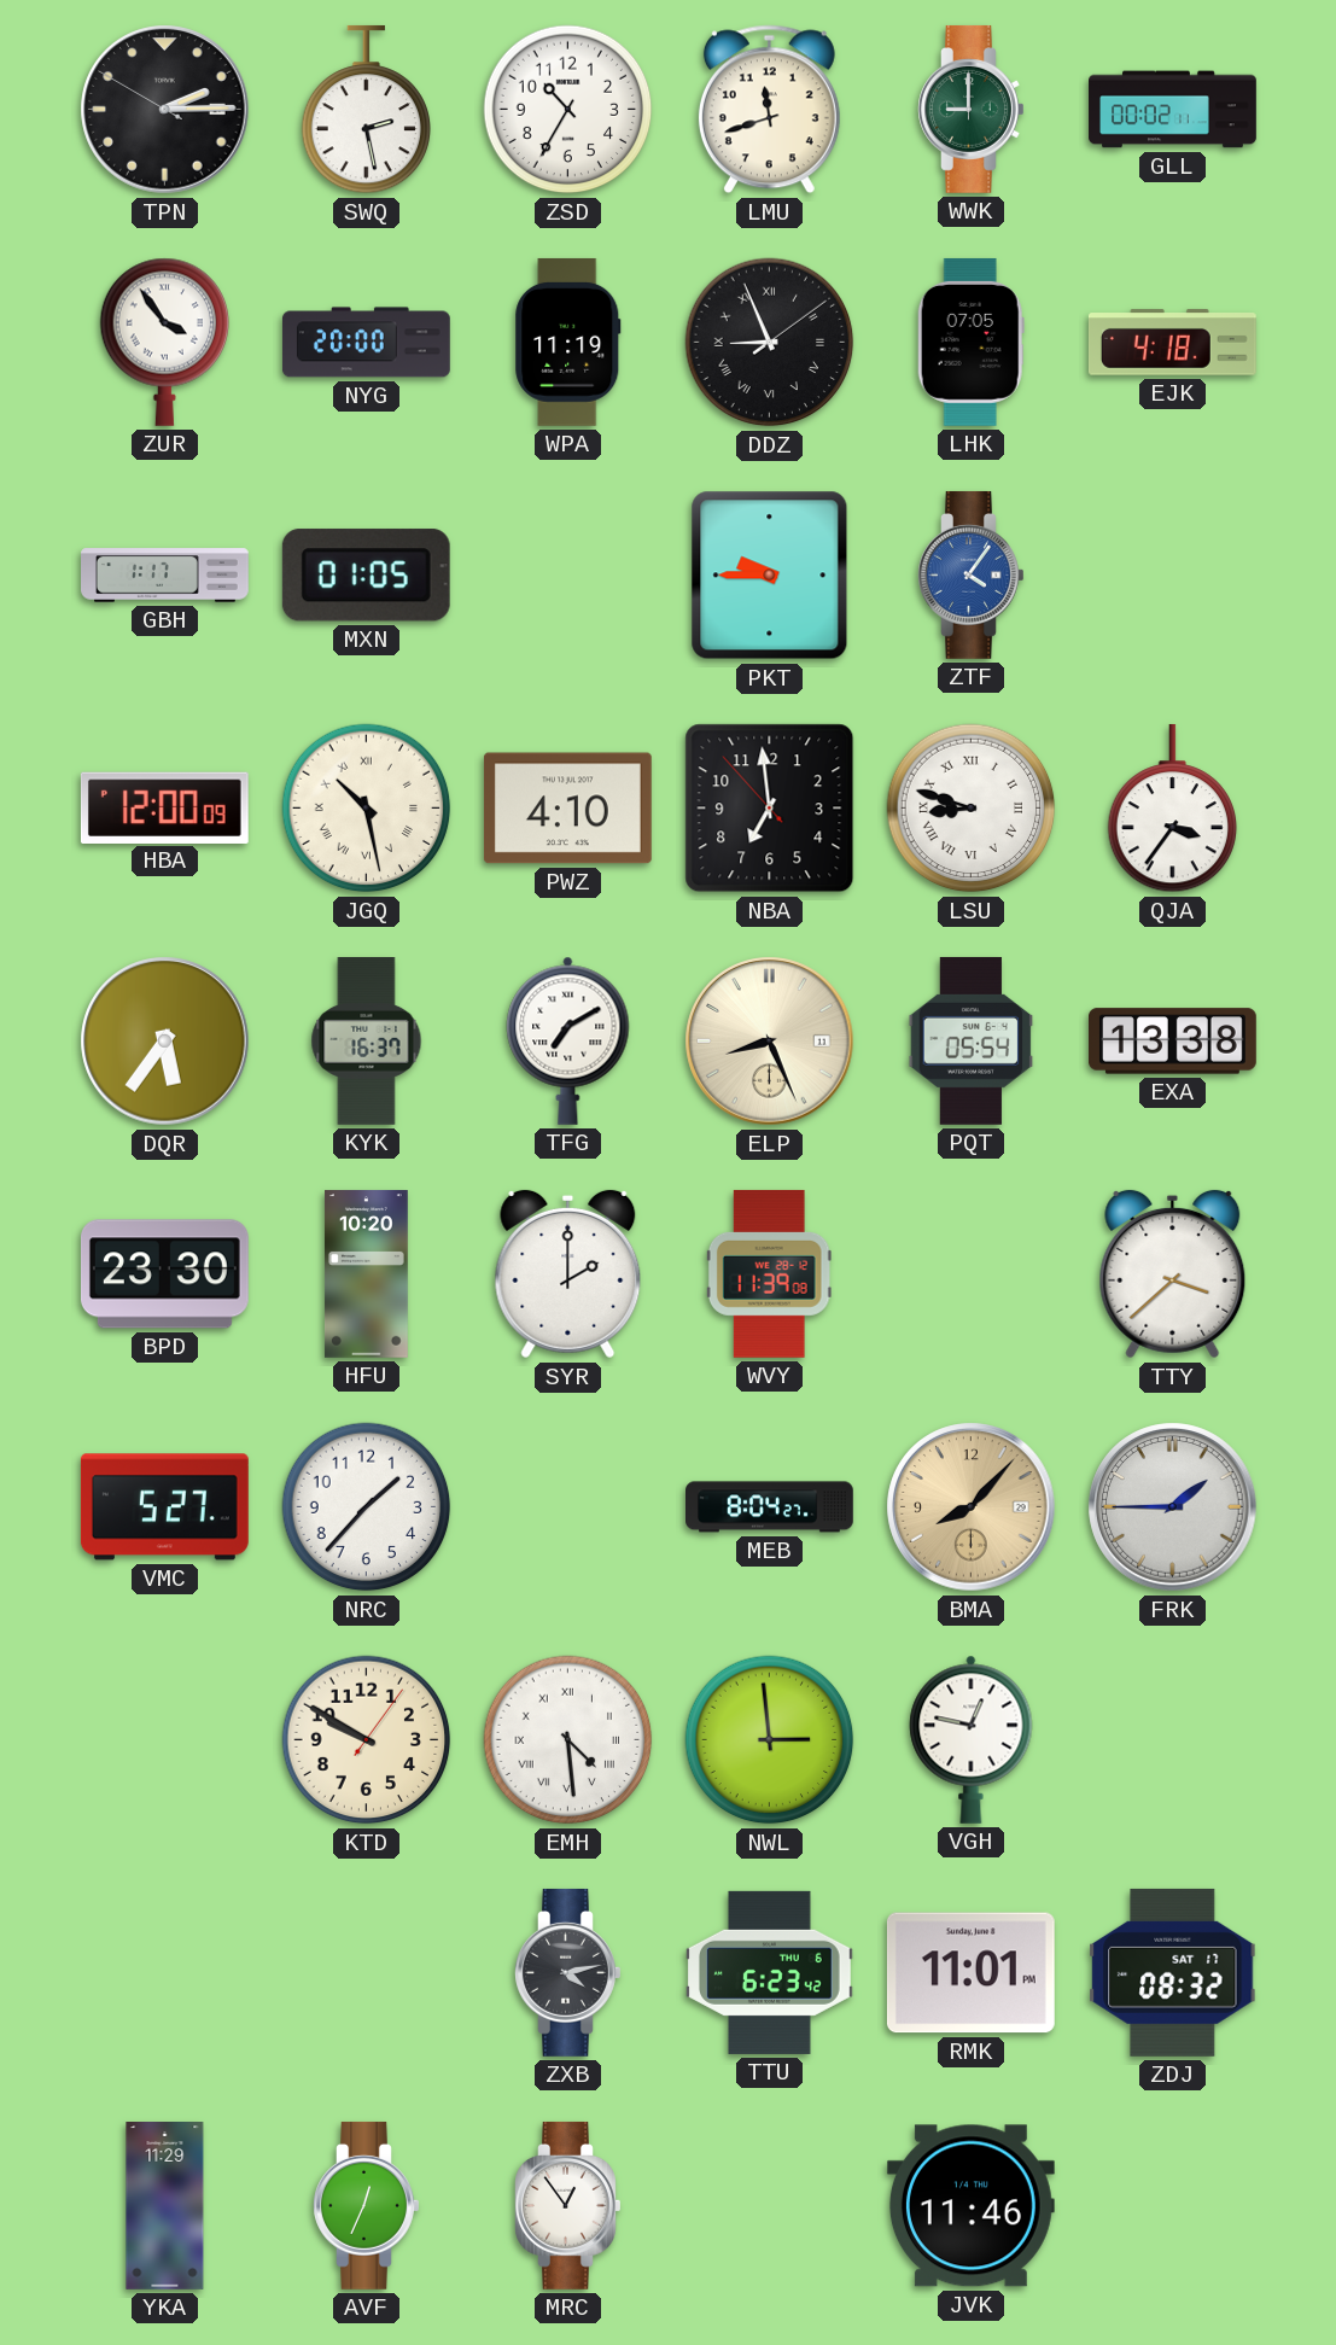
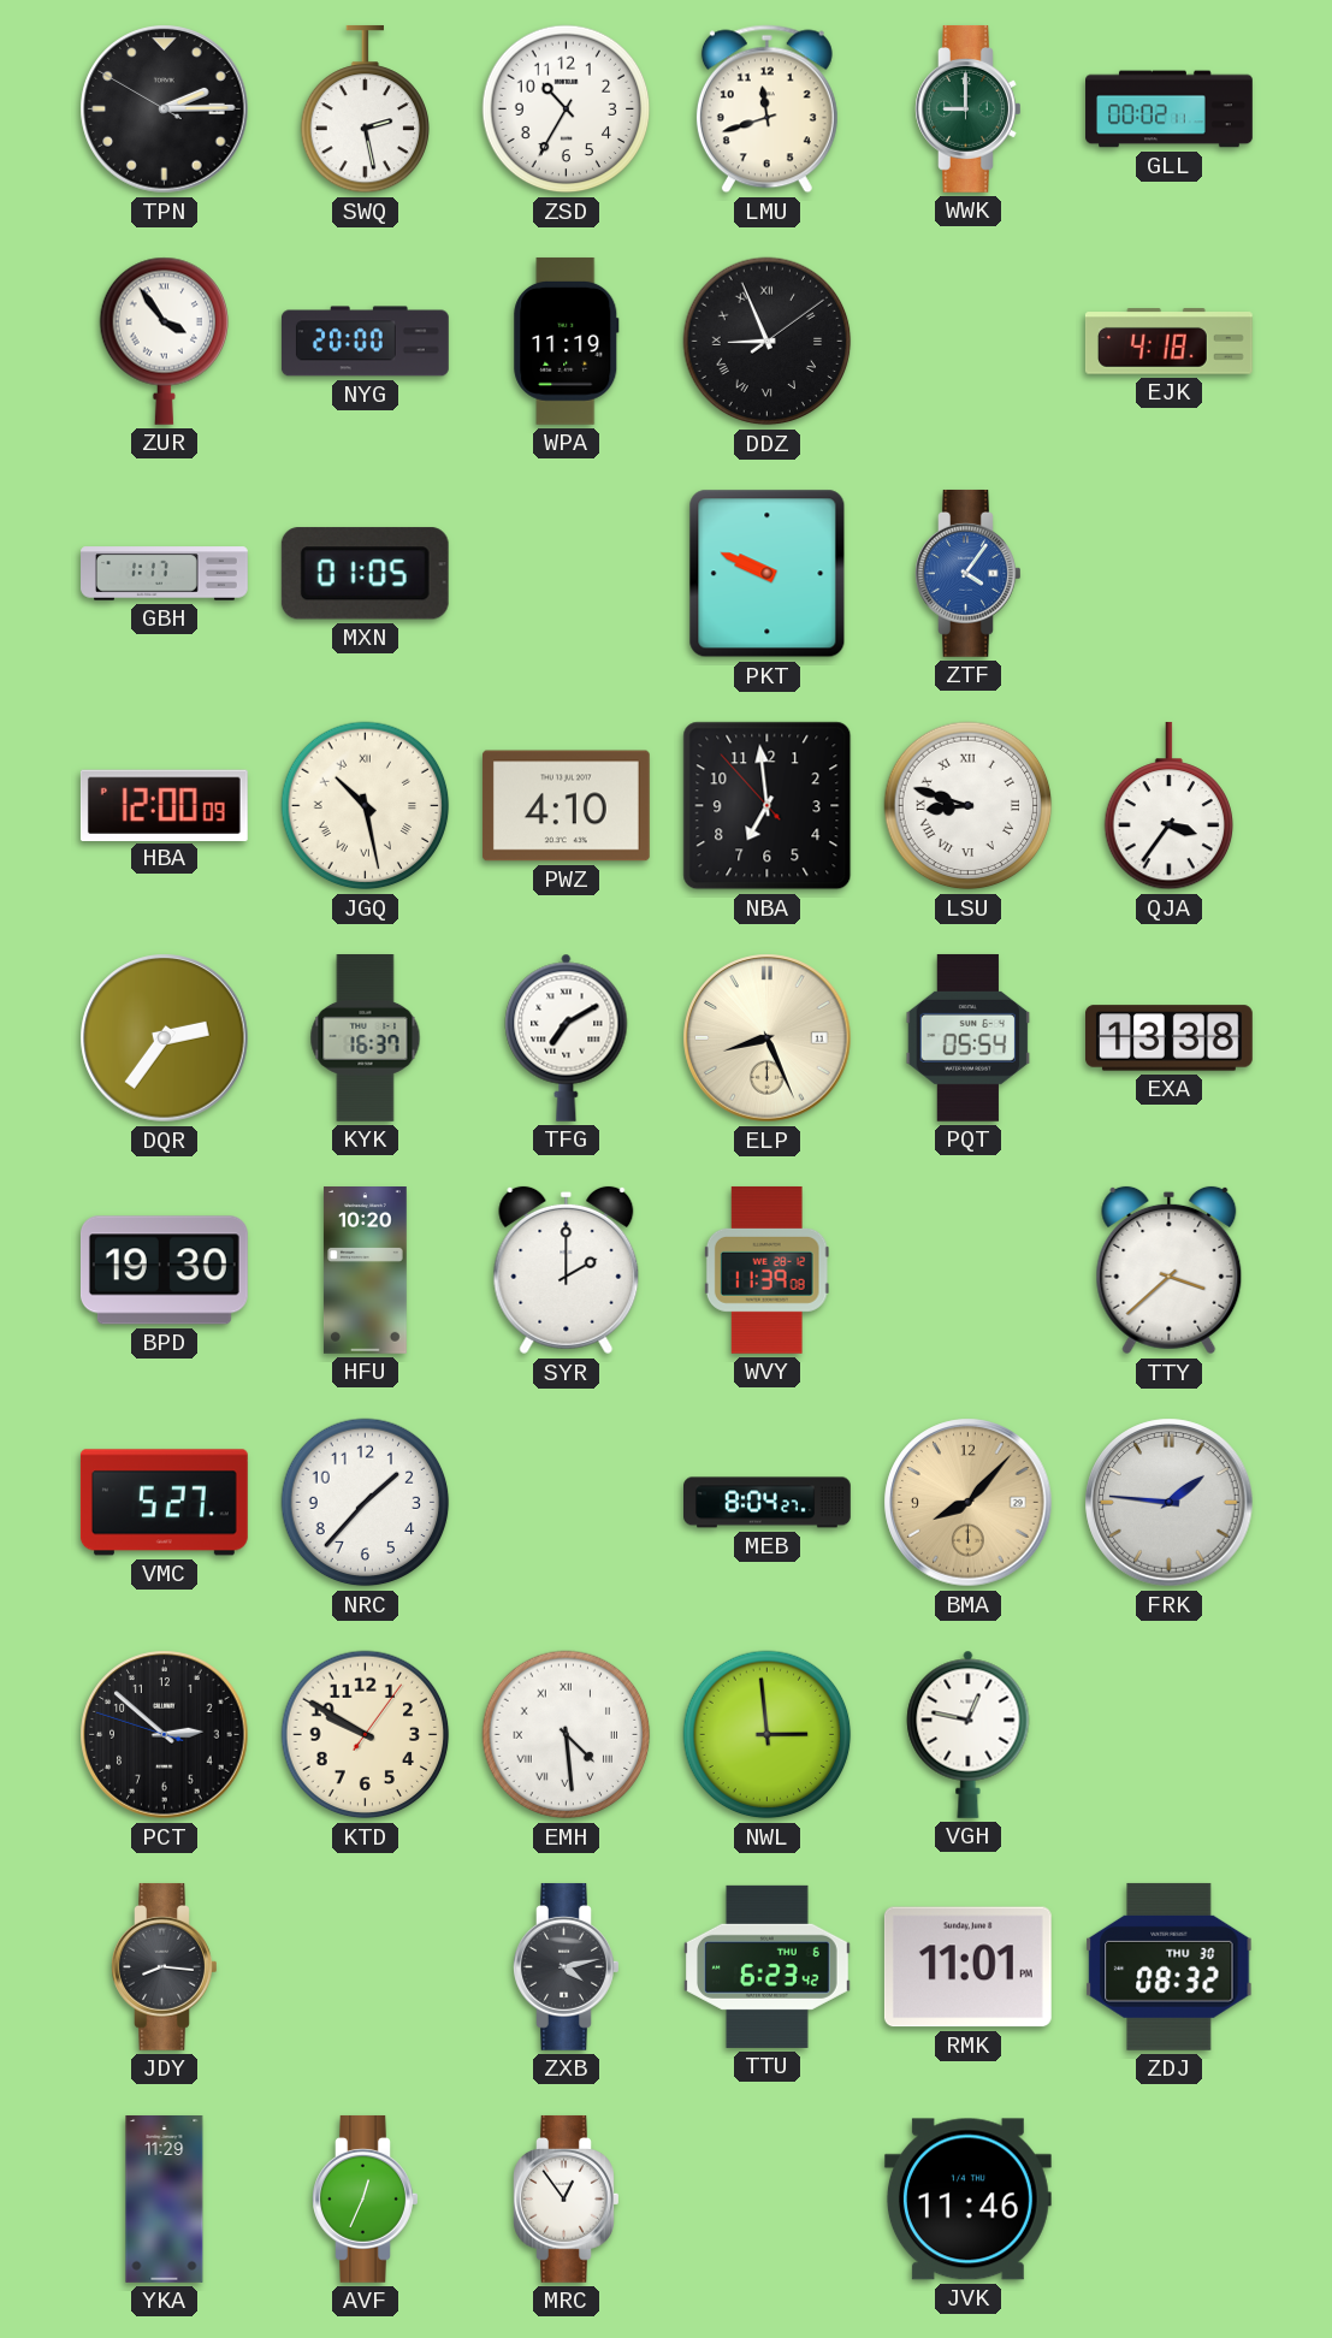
LHK: 07:05 -> none (970, 342)
PKT: 9:45 -> 9:49 (768, 574)
DQR: 5:36 -> 2:36 (165, 1038)
BPD: 23:30 -> 19:30 (164, 1271)
FRK: 1:45 -> 1:46 (1170, 1503)
PCT: none -> 2:51 (165, 1735)
JDY: none -> 8:16 (165, 1966)
ZDJ date: SAT 17 -> THU 30 (1170, 1966)
